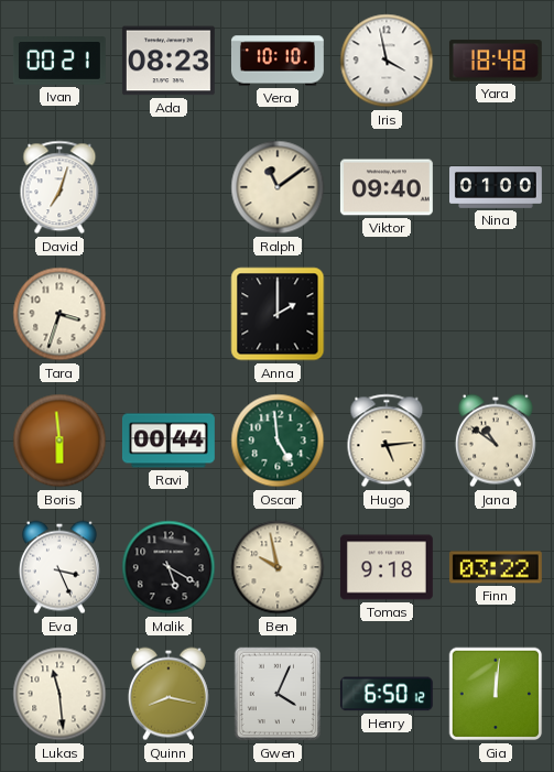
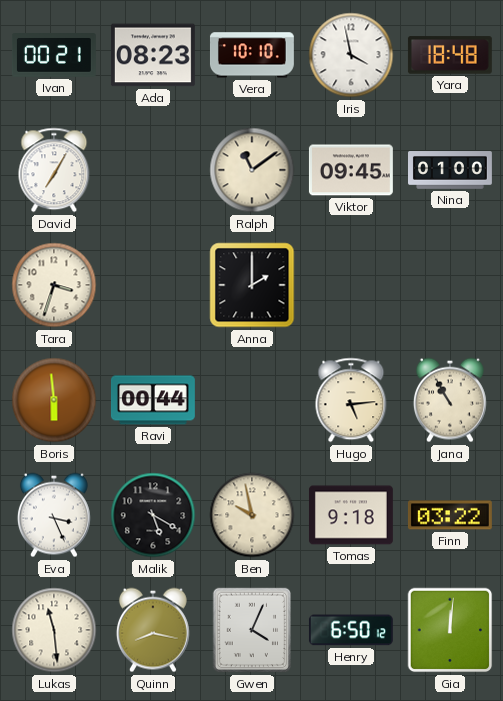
David: 7:03 -> 7:05 (54, 170)
Viktor: 09:40 -> 09:45 (351, 170)
Oscar: 4:59 -> none (278, 441)
Jana: 10:51 -> 10:55 (450, 400)
